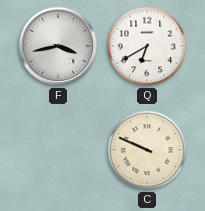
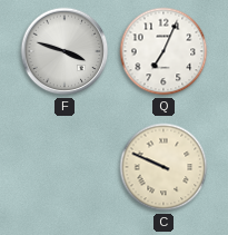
F: 3:43 -> 3:48 (65, 51)
Q: 6:40 -> 7:04 (163, 51)
